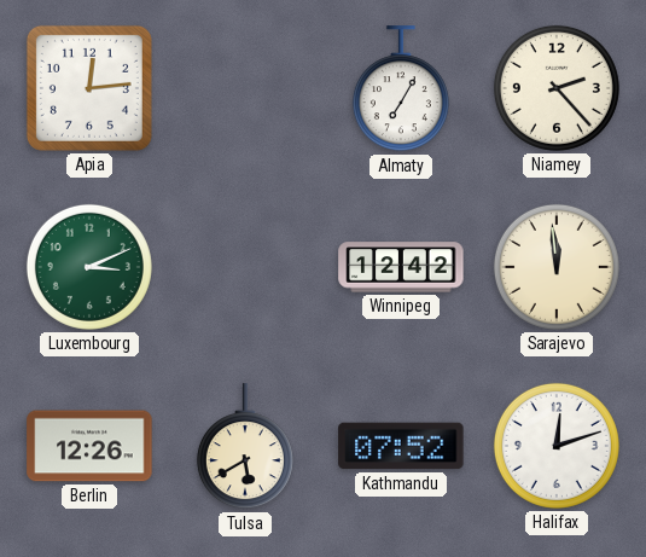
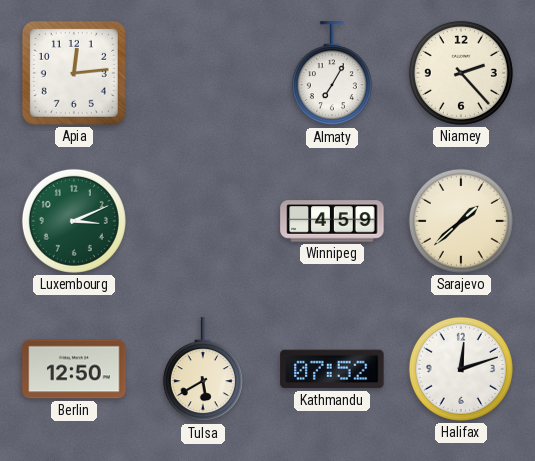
Winnipeg: 12:42 -> 4:59 (332, 221)
Sarajevo: 11:59 -> 1:38 (461, 221)
Berlin: 12:26 -> 12:50 (74, 369)
